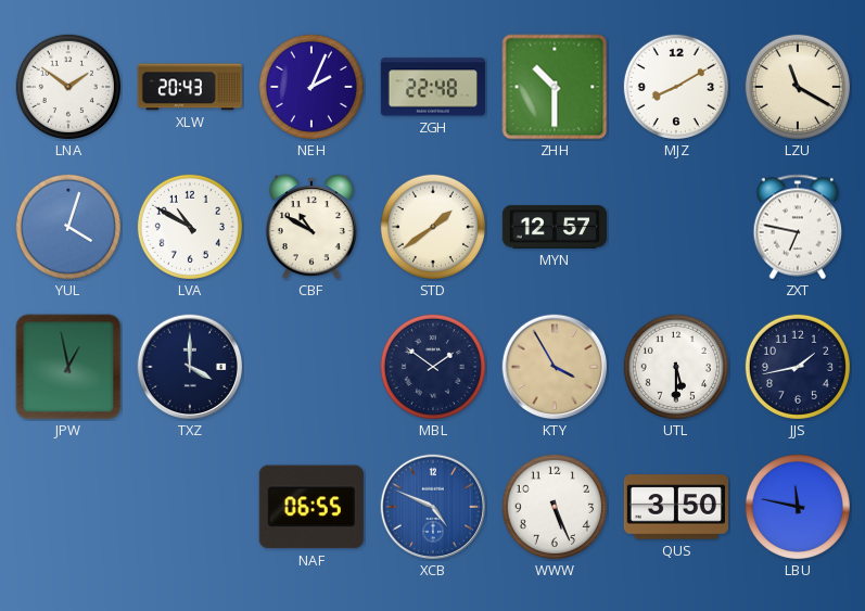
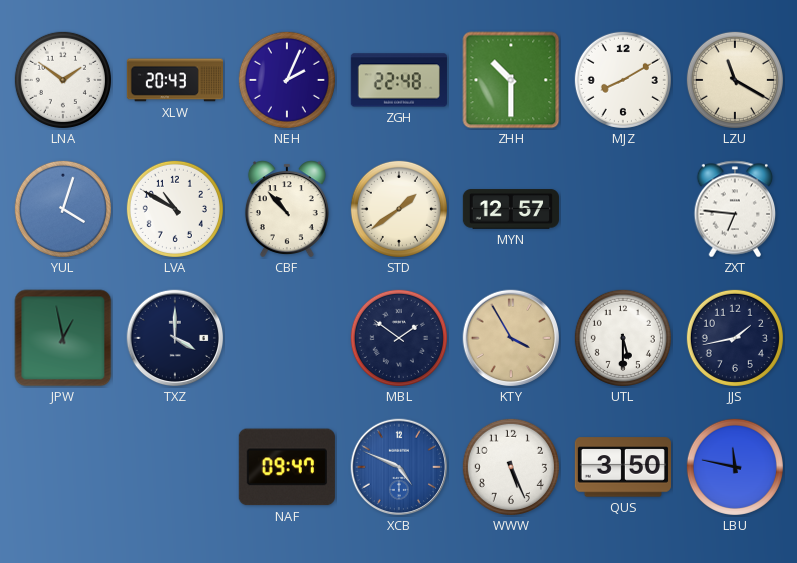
CBF: 10:50 -> 10:53 (287, 209)
ZXT: 6:47 -> 6:46 (735, 209)
NAF: 06:55 -> 09:47 (287, 467)
